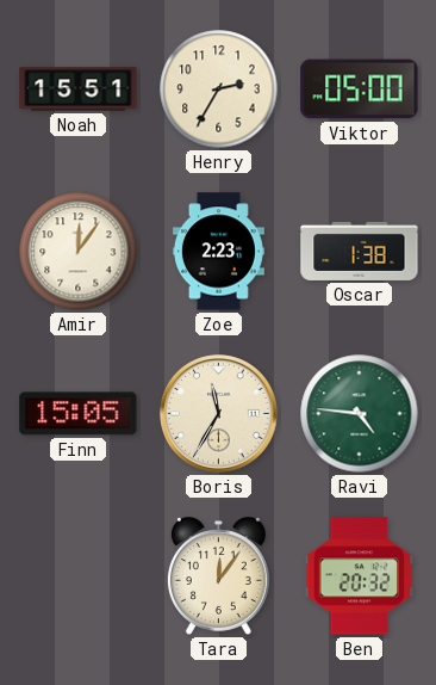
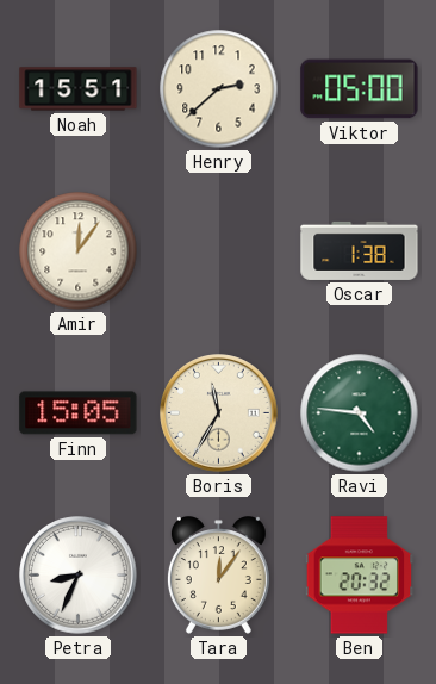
Henry: 2:35 -> 2:38 (219, 89)
Zoe: 2:23 -> none (218, 252)
Petra: none -> 8:34 (79, 576)
